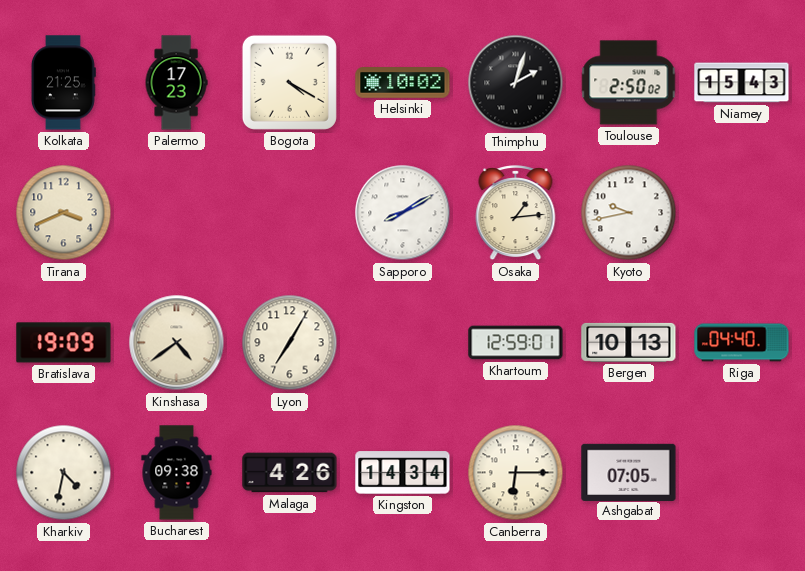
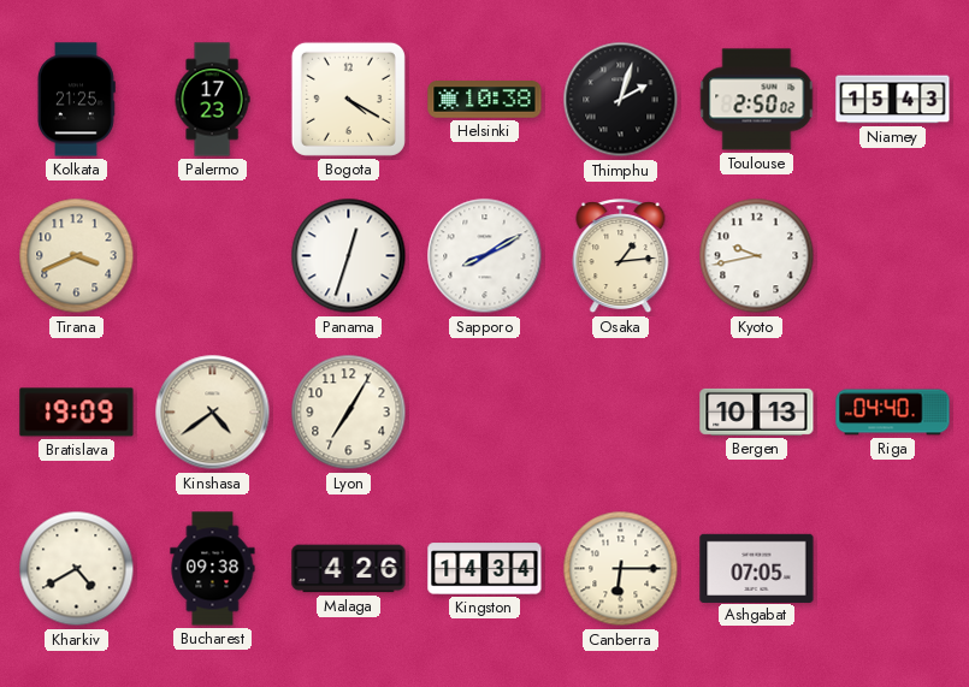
Helsinki: 10:02 -> 10:38 (485, 100)
Panama: none -> 12:33 (349, 256)
Khartoum: 12:59 -> none (516, 343)
Kharkiv: 4:32 -> 4:40 (77, 569)
